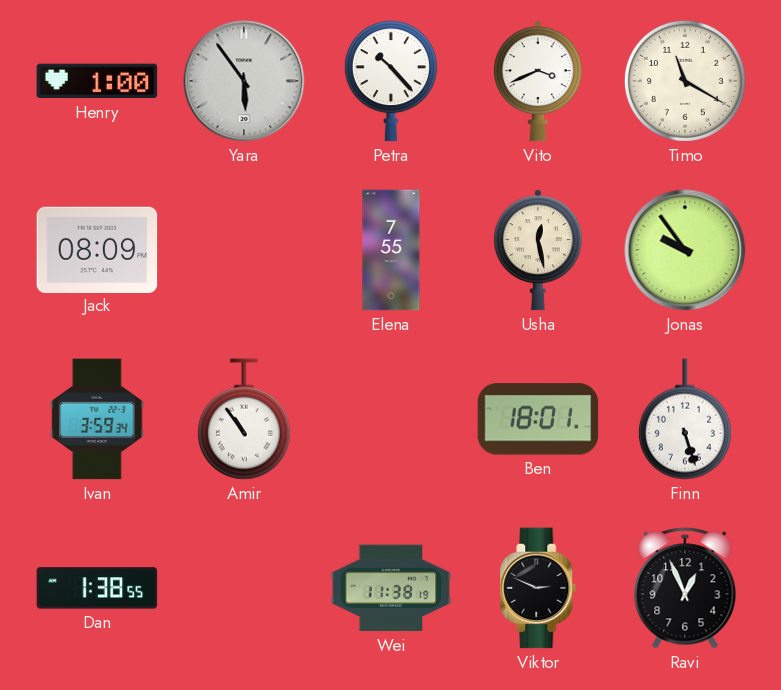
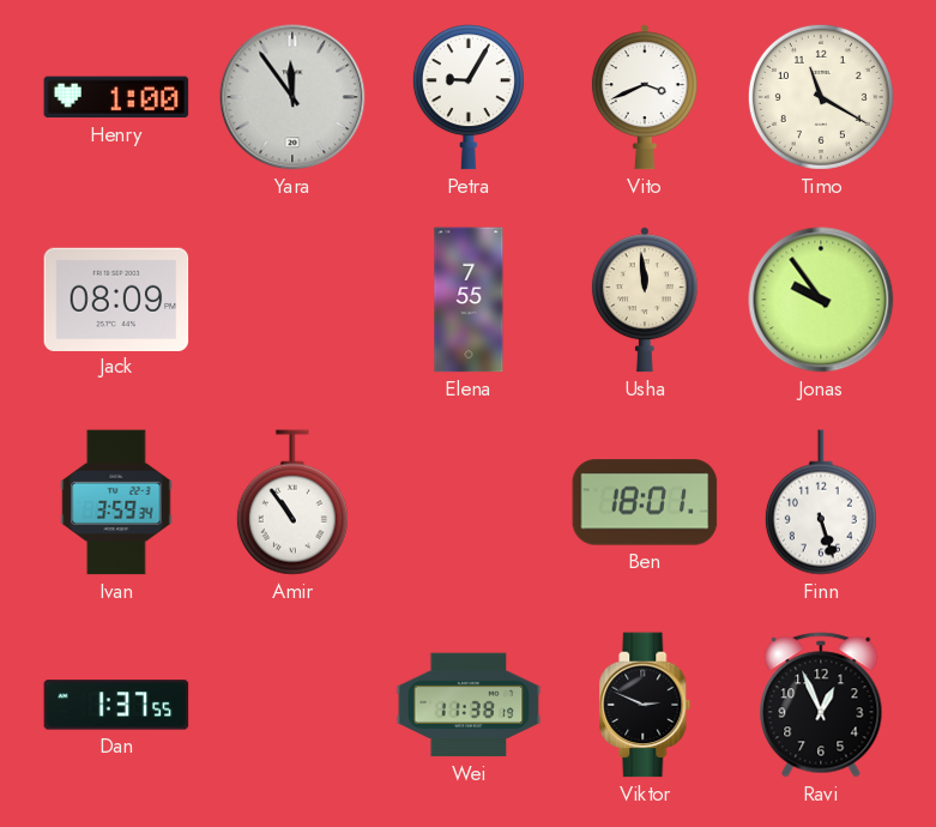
Yara: 5:54 -> 11:54 (292, 97)
Petra: 10:23 -> 9:05 (469, 97)
Usha: 12:28 -> 11:59 (645, 300)
Dan: 1:38 -> 1:37 (116, 705)
